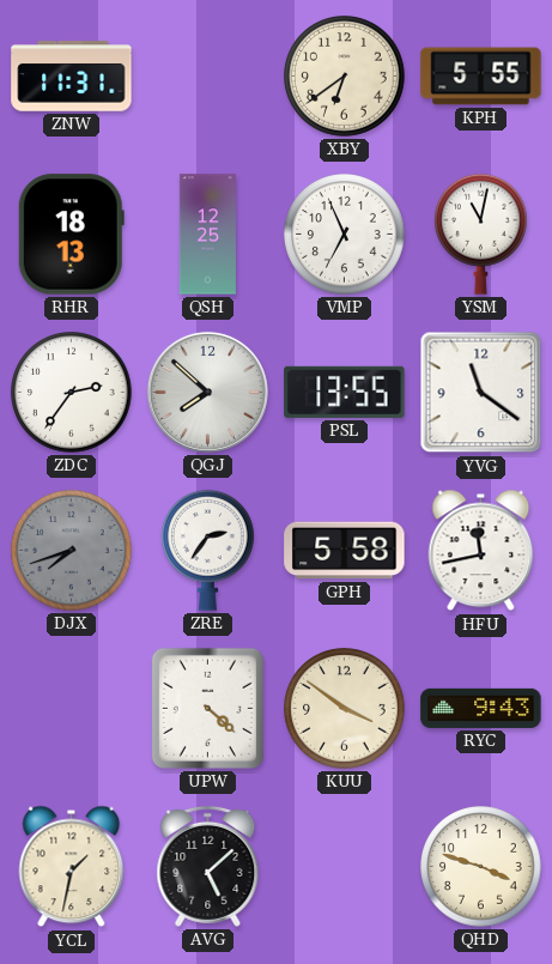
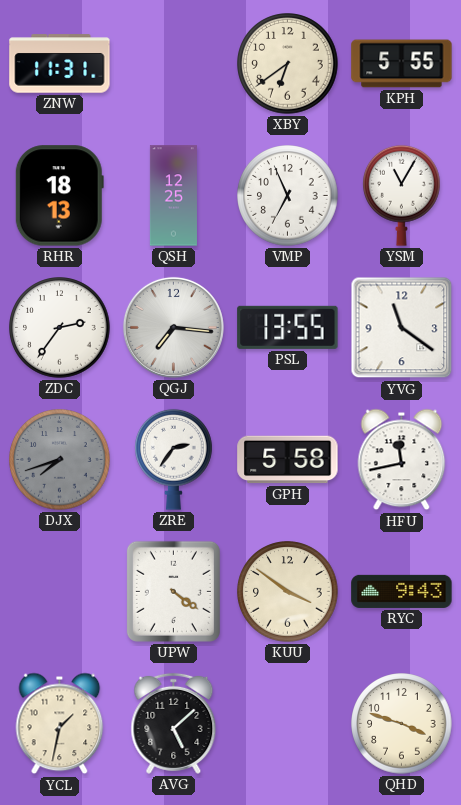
YSM: 11:02 -> 11:05 (402, 195)
QGJ: 7:52 -> 7:16 (173, 327)
UPW: 4:22 -> 4:21 (173, 591)
